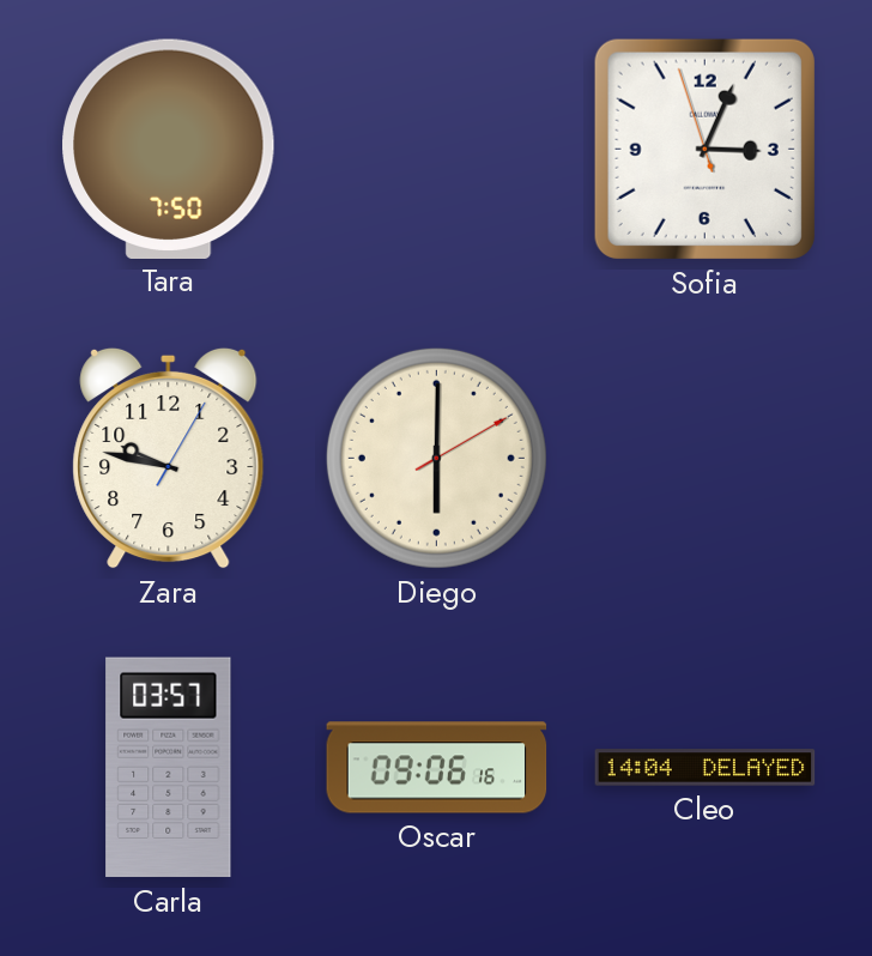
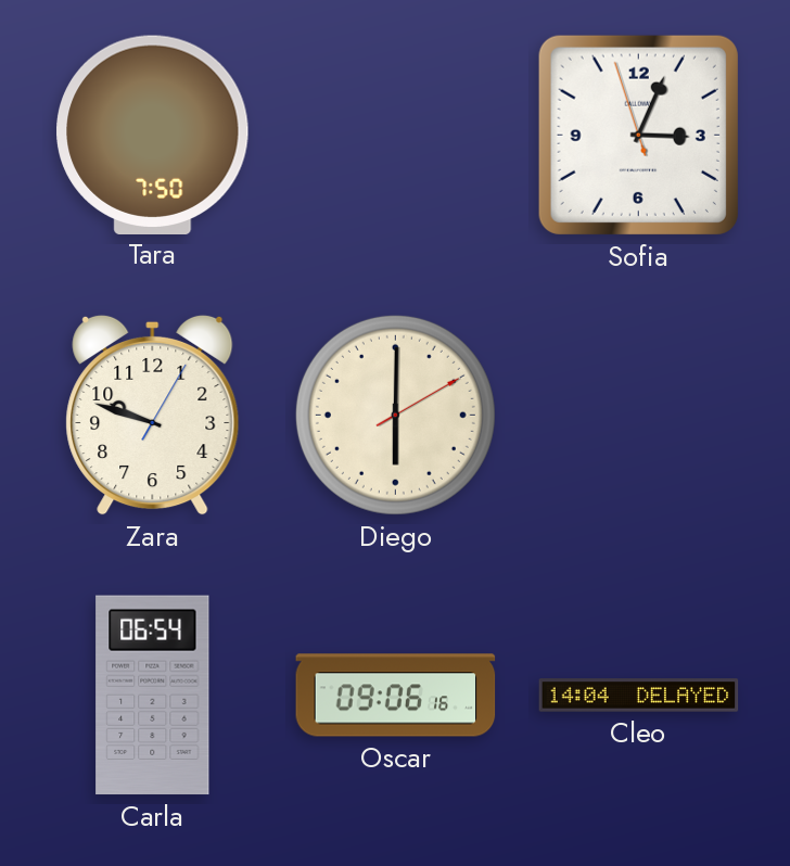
Zara: 9:47 -> 9:48 (153, 415)
Carla: 03:57 -> 06:54 (153, 696)
